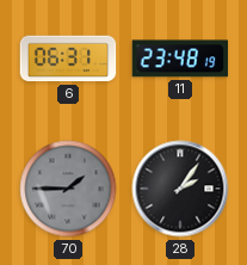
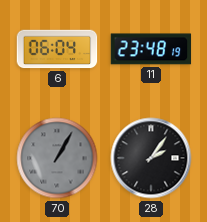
6: 06:31 -> 06:04 (57, 49)
70: 1:45 -> 1:05 (57, 158)
